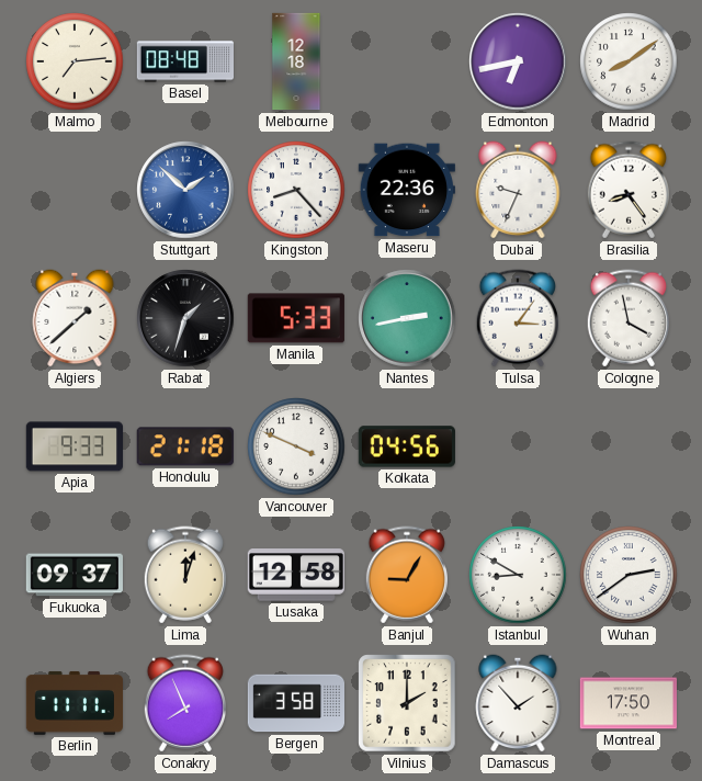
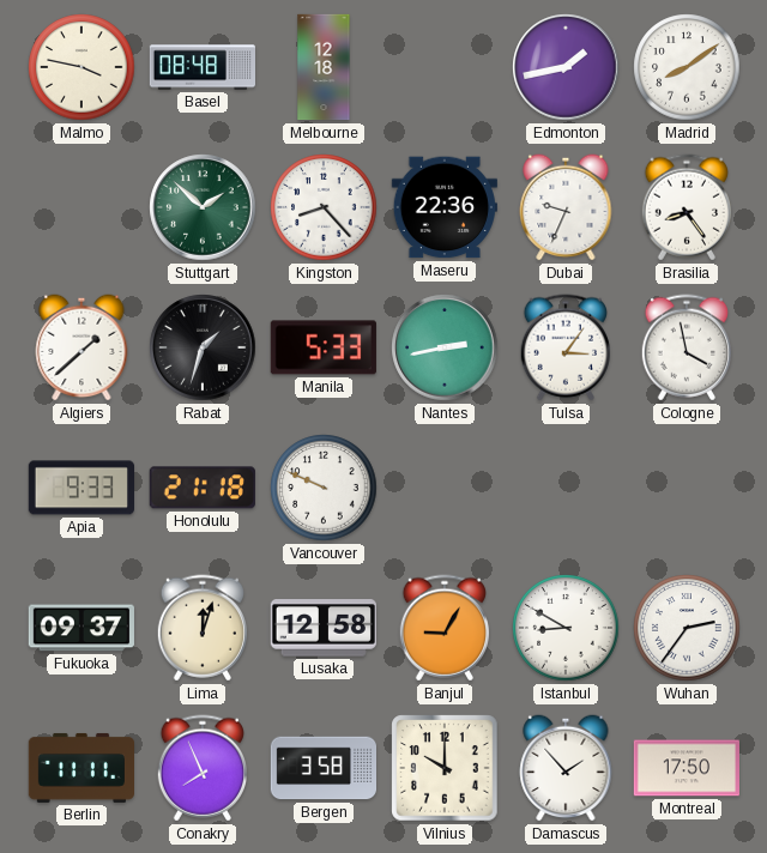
Malmo: 7:14 -> 3:47 (81, 67)
Edmonton: 6:43 -> 1:43 (566, 67)
Stuttgart dial: blue -> green (203, 207)
Vancouver: 3:49 -> 9:49 (324, 488)
Kolkata: 04:56 -> none (407, 446)
Wuhan: 2:39 -> 2:36 (687, 628)
Vilnius: 2:00 -> 10:00 (445, 768)
